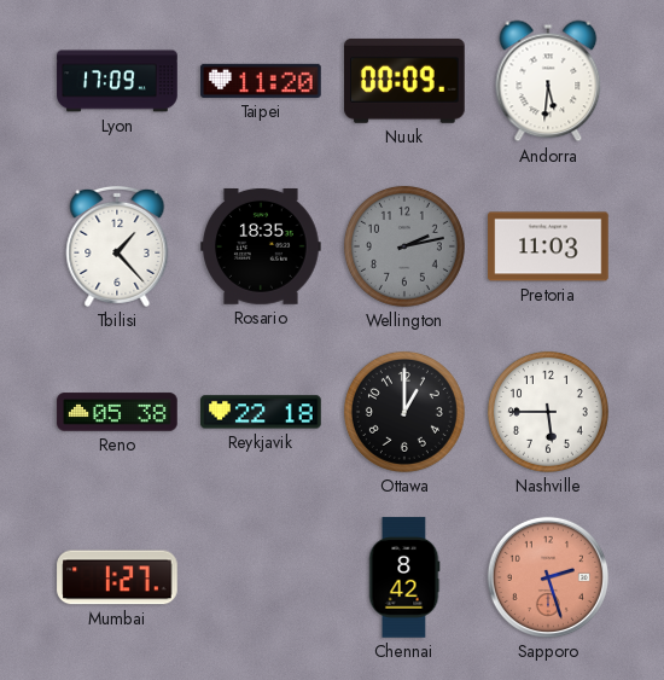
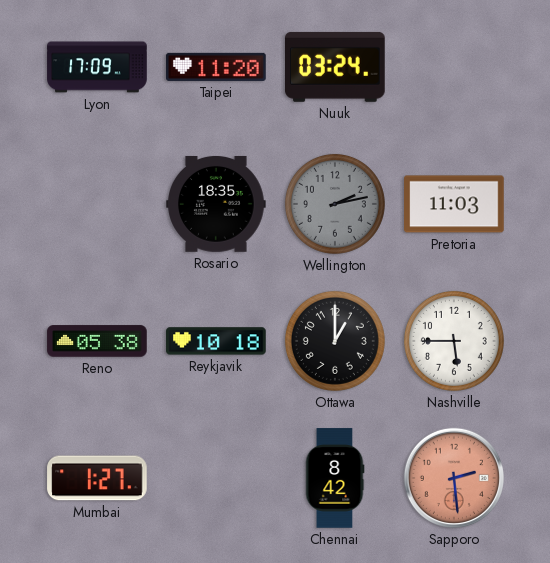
Nuuk: 00:09 -> 03:24 (336, 67)
Andorra: 5:31 -> none (548, 81)
Tbilisi: 1:23 -> none (117, 246)
Reykjavik: 22:18 -> 10:18 (216, 341)
Sapporo: 2:27 -> 2:29 (454, 478)
